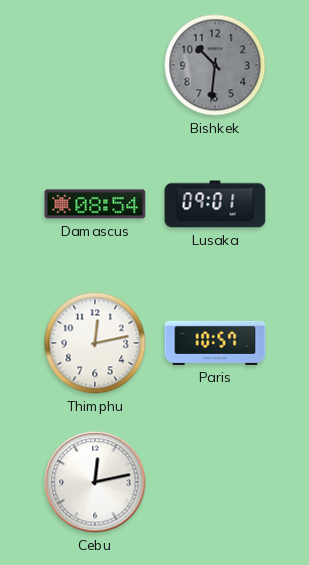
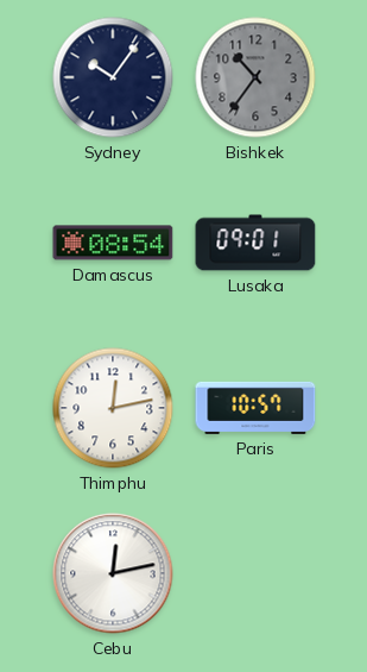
Sydney: none -> 10:06 (113, 77)
Bishkek: 10:31 -> 10:36 (255, 77)
